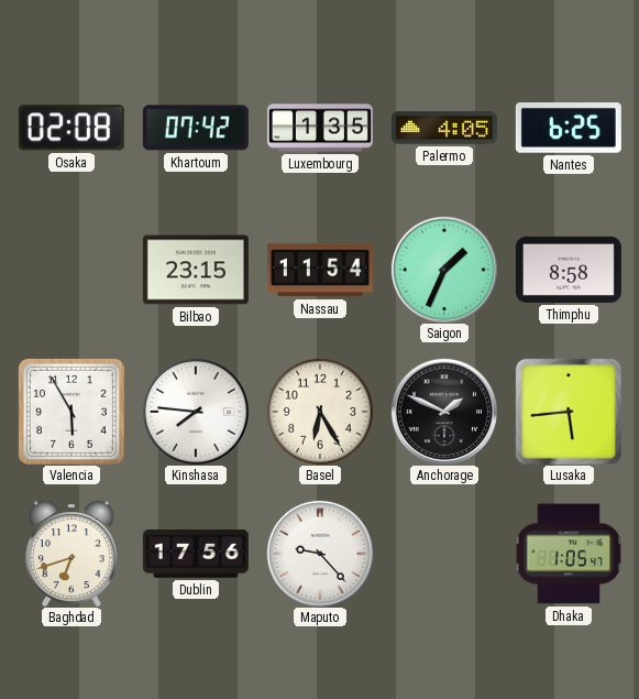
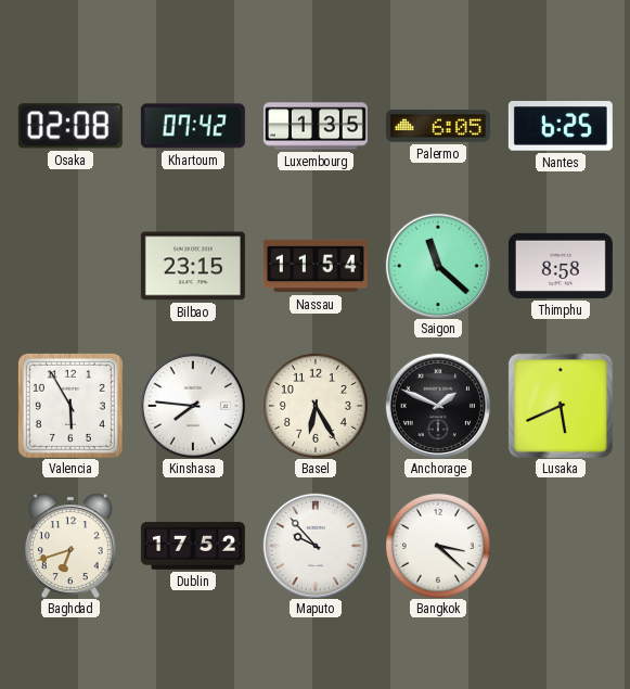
Palermo: 4:05 -> 6:05 (438, 126)
Saigon: 1:34 -> 11:22 (438, 266)
Lusaka: 5:44 -> 5:41 (561, 406)
Dublin: 17:56 -> 17:52 (193, 546)
Maputo: 9:23 -> 9:53 (316, 546)
Bangkok: none -> 3:22 (438, 546)
Dhaka: 1:05 -> none (569, 554)
